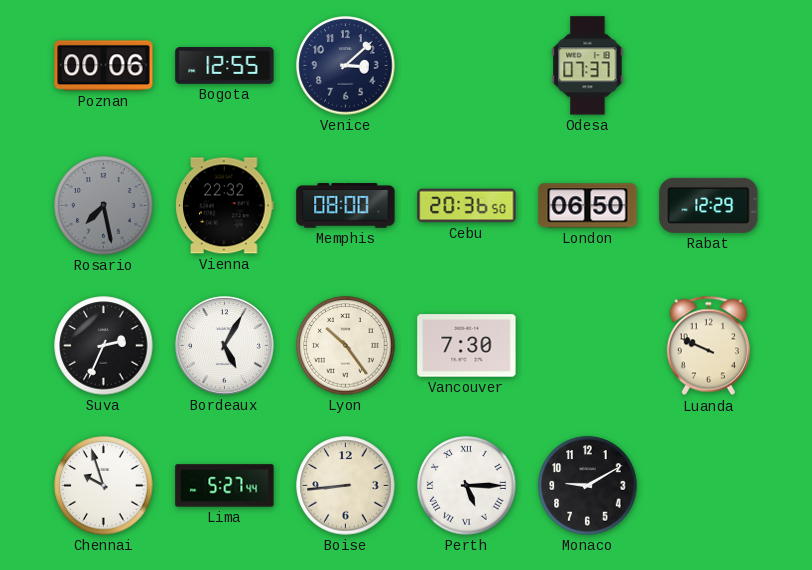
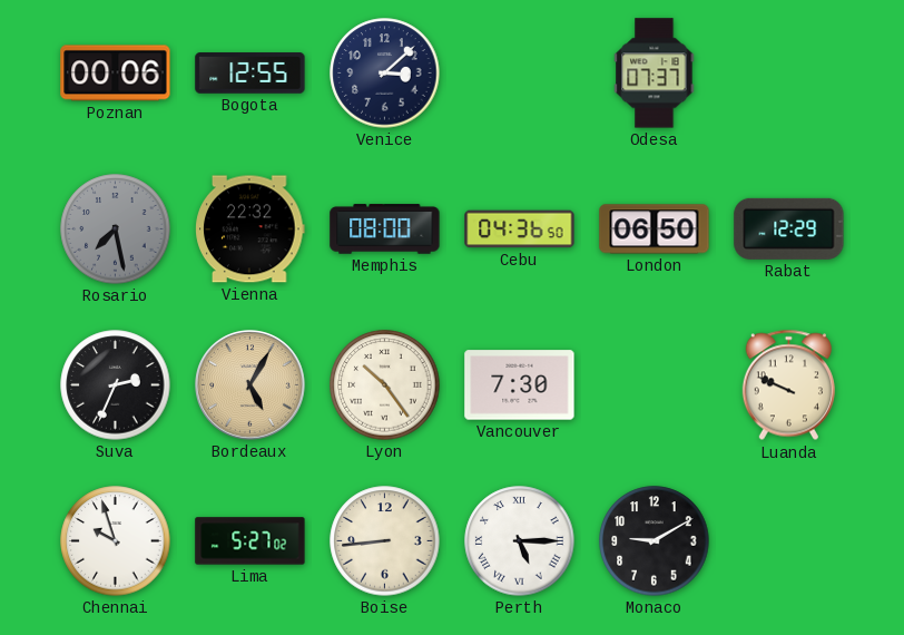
Cebu: 20:36 -> 04:36 (520, 229)
Bordeaux dial: white -> champagne (250, 385)
Lima: 5:27:44 -> 5:27:02 (250, 541)
